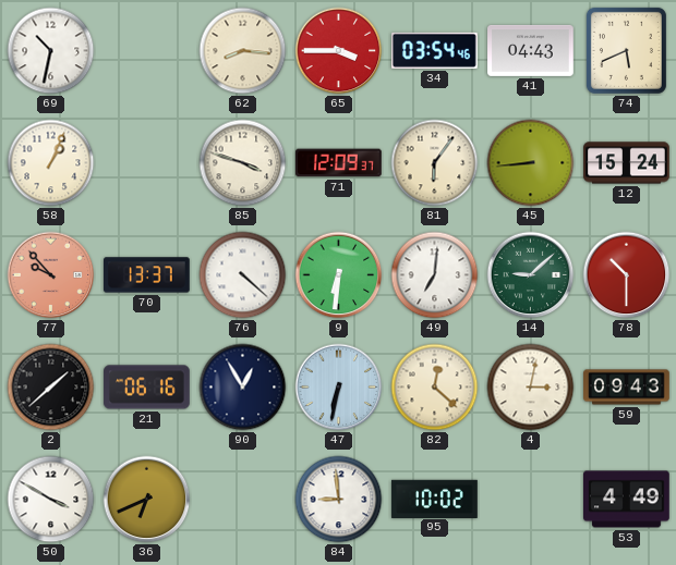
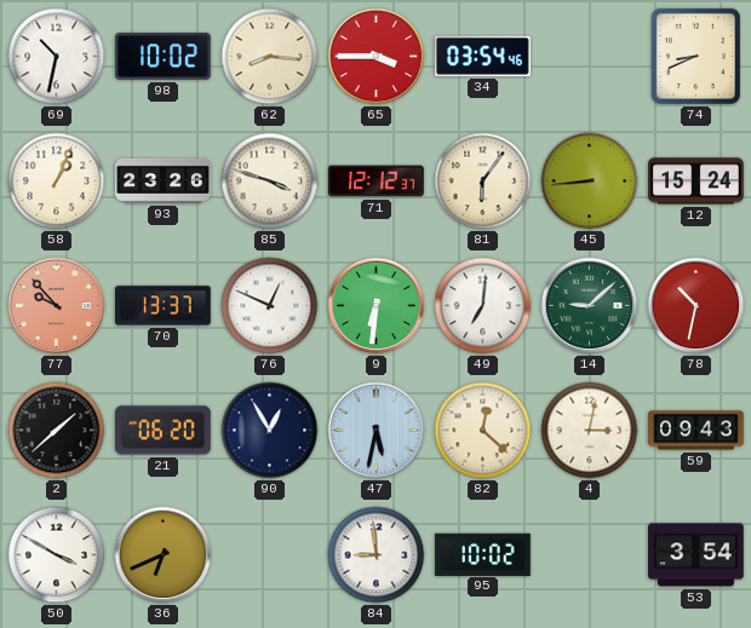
98: none -> 10:02 (164, 57)
41: 04:43 -> none (531, 50)
74: 5:41 -> 8:41 (695, 56)
93: none -> 23:26 (164, 180)
71: 12:09 -> 12:12 (377, 182)
76: 4:22 -> 12:49 (270, 306)
78: 10:30 -> 10:32 (696, 306)
21: 06:16 -> 06:20 (164, 431)
47: 6:32 -> 5:32 (377, 431)
53: 4:49 -> 3:54 (696, 555)
